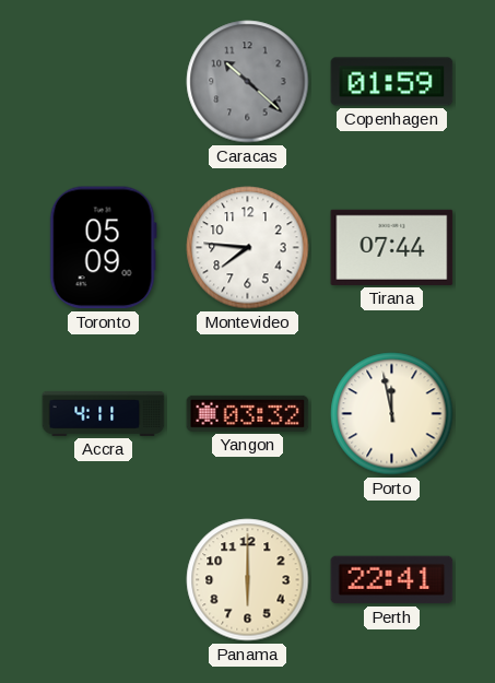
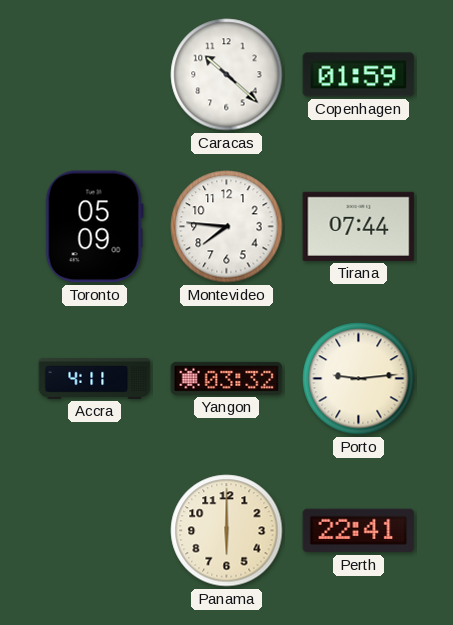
Caracas dial: grey -> white (227, 75)
Porto: 11:58 -> 9:14 (359, 379)
